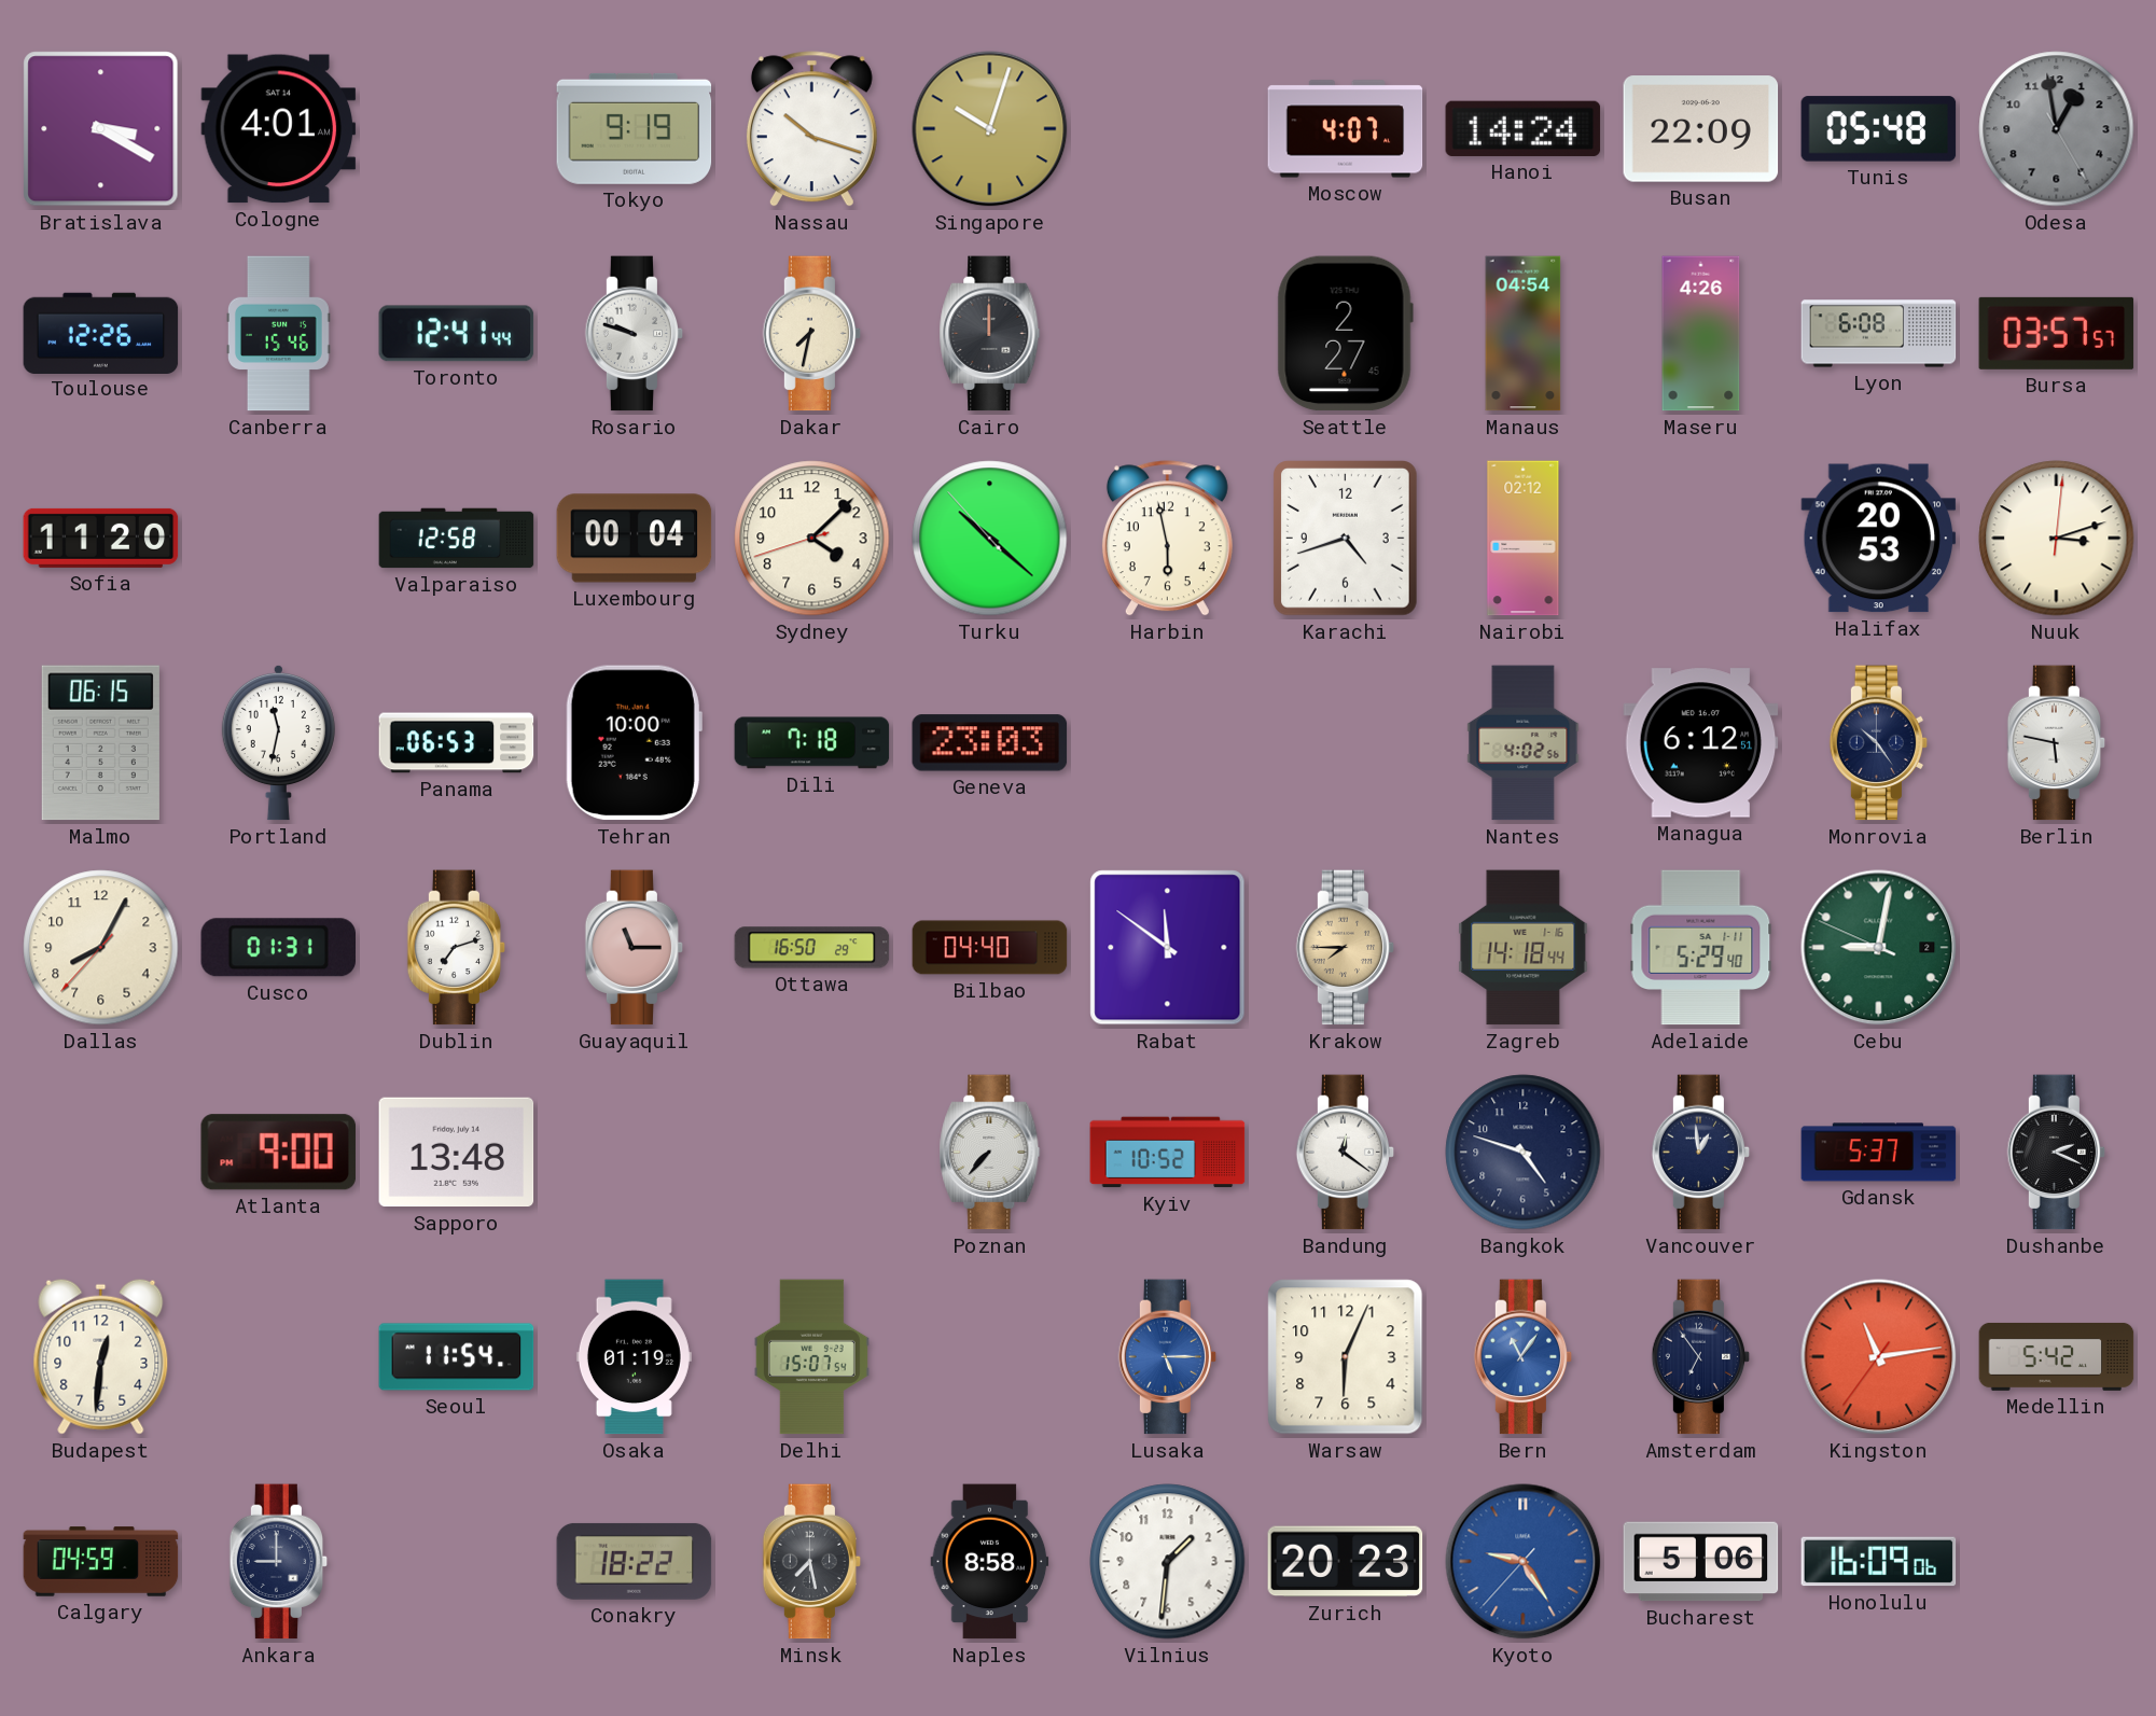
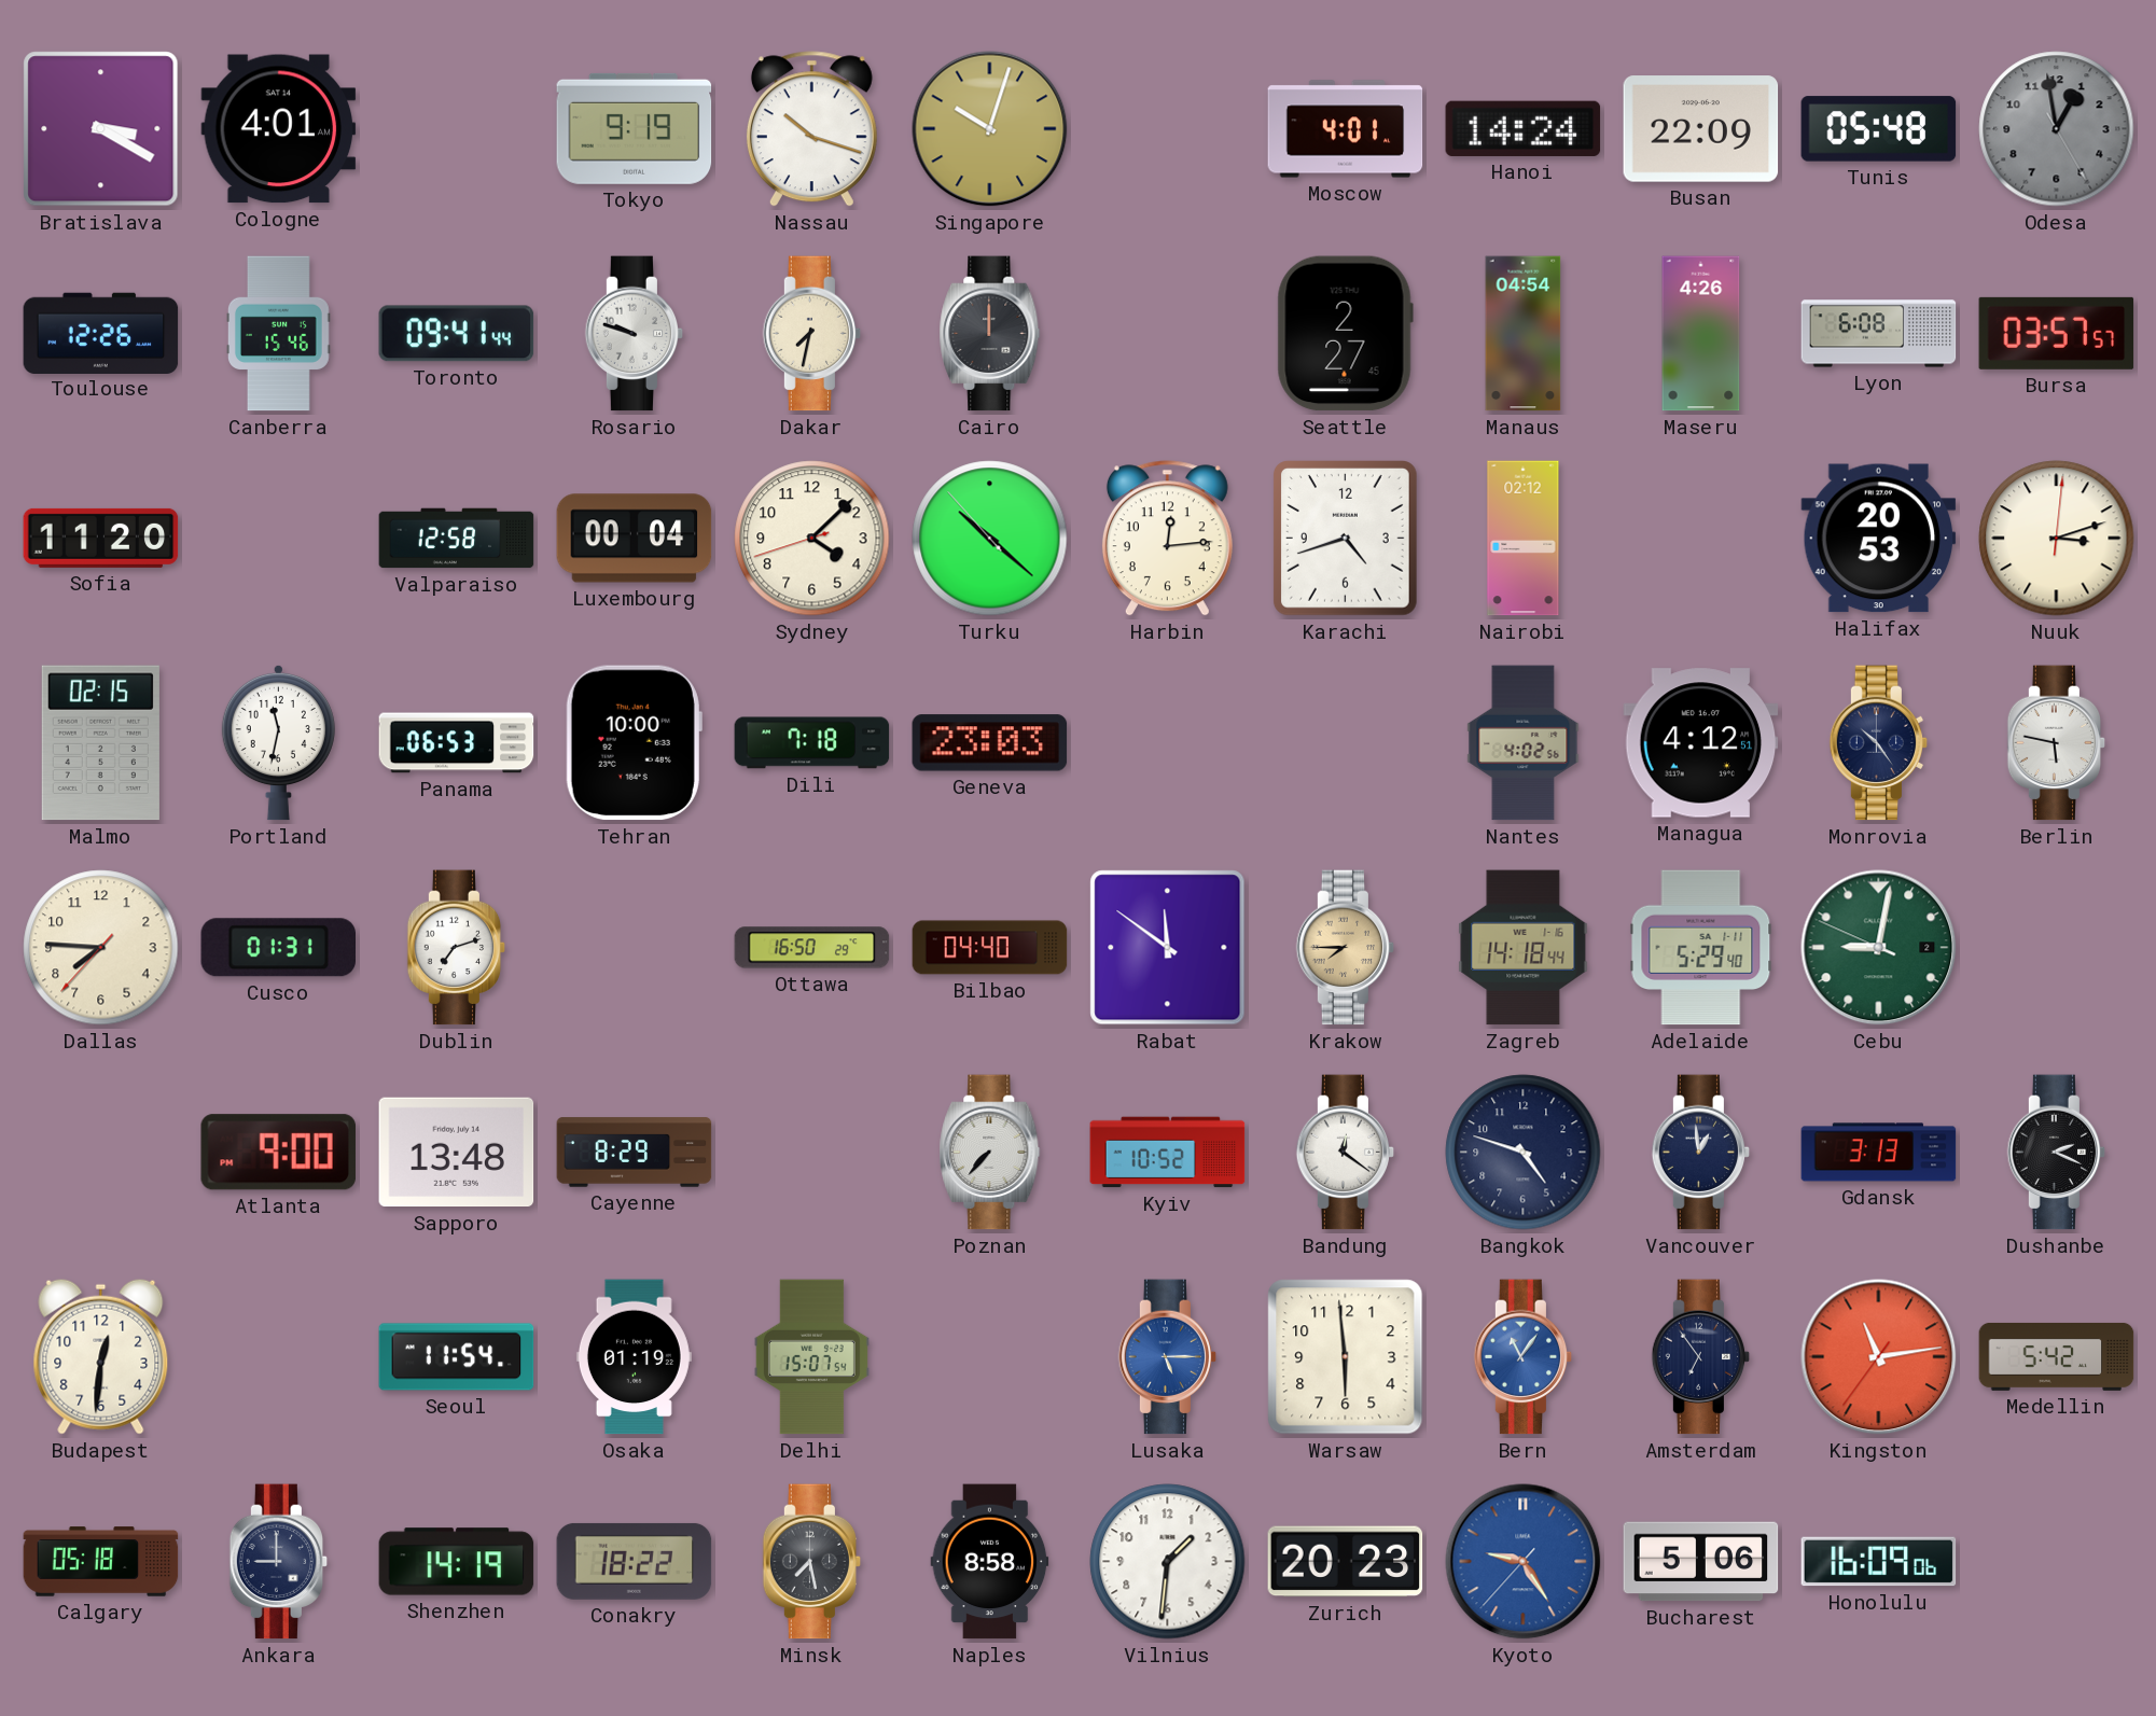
Moscow: 4:07 -> 4:01 (1346, 129)
Toronto: 12:41 -> 09:41 (457, 334)
Harbin: 5:58 -> 12:14 (1167, 539)
Malmo: 06:15 -> 02:15 (100, 743)
Managua: 6:12 -> 4:12 (1701, 743)
Dallas: 8:04 -> 7:45 (101, 948)
Guayaquil: 11:15 -> none (635, 948)
Cayenne: none -> 8:29 (635, 1153)
Gdansk: 5:37 -> 3:13 (1879, 1153)
Warsaw: 6:04 -> 5:59 (1346, 1357)
Calgary: 04:59 -> 05:18 (101, 1562)
Shenzhen: none -> 14:19 (457, 1562)
